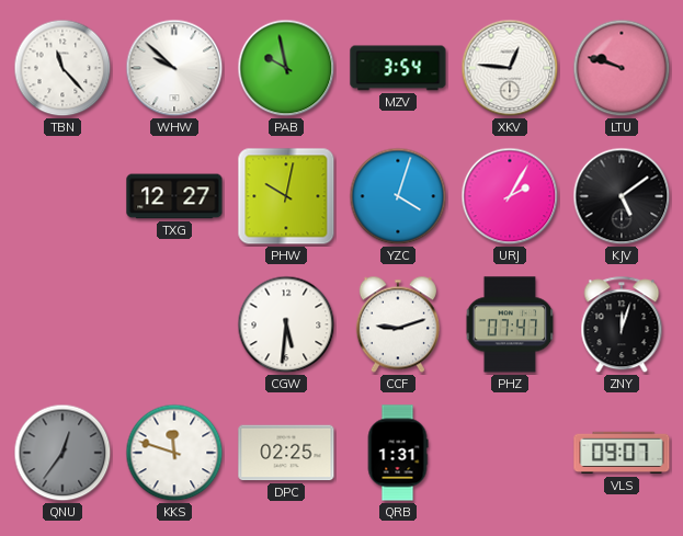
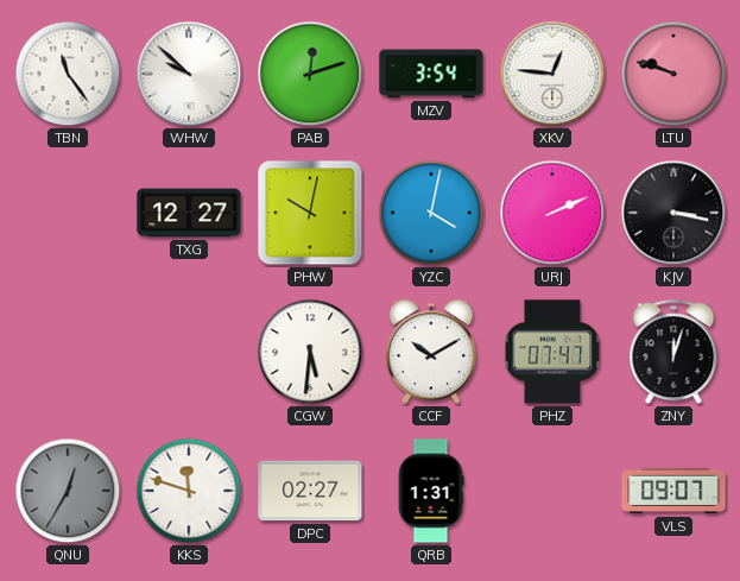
TBN: 11:23 -> 11:24 (68, 74)
PAB: 9:58 -> 12:12 (310, 74)
YZC: 4:03 -> 4:02 (431, 213)
URJ: 2:05 -> 2:11 (552, 213)
KJV: 5:09 -> 3:17 (673, 213)
CCF: 9:12 -> 10:10 (431, 352)
QNU: 12:36 -> 12:35 (68, 491)
DPC: 02:25 -> 02:27 (310, 491)
